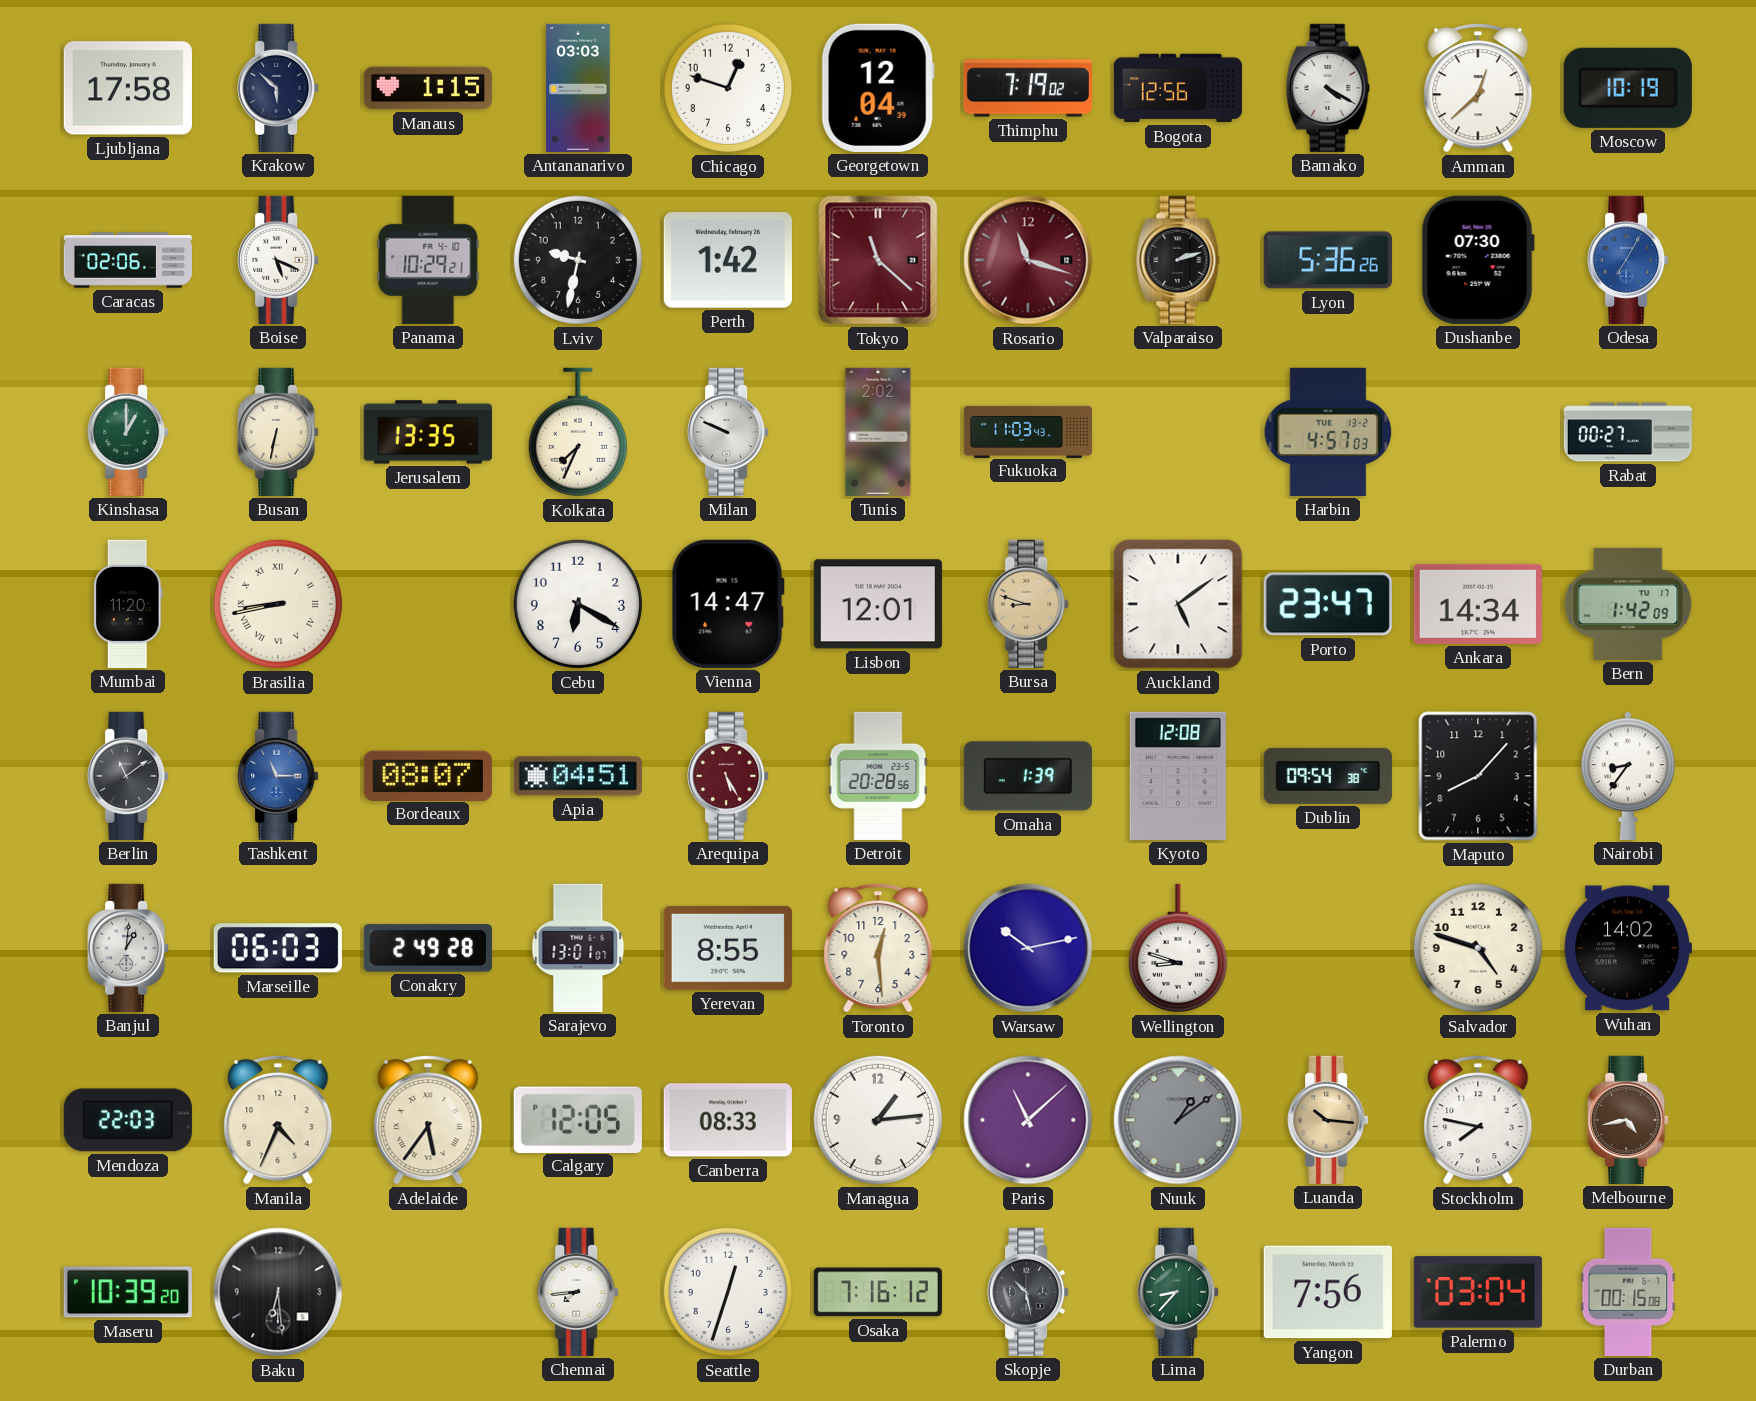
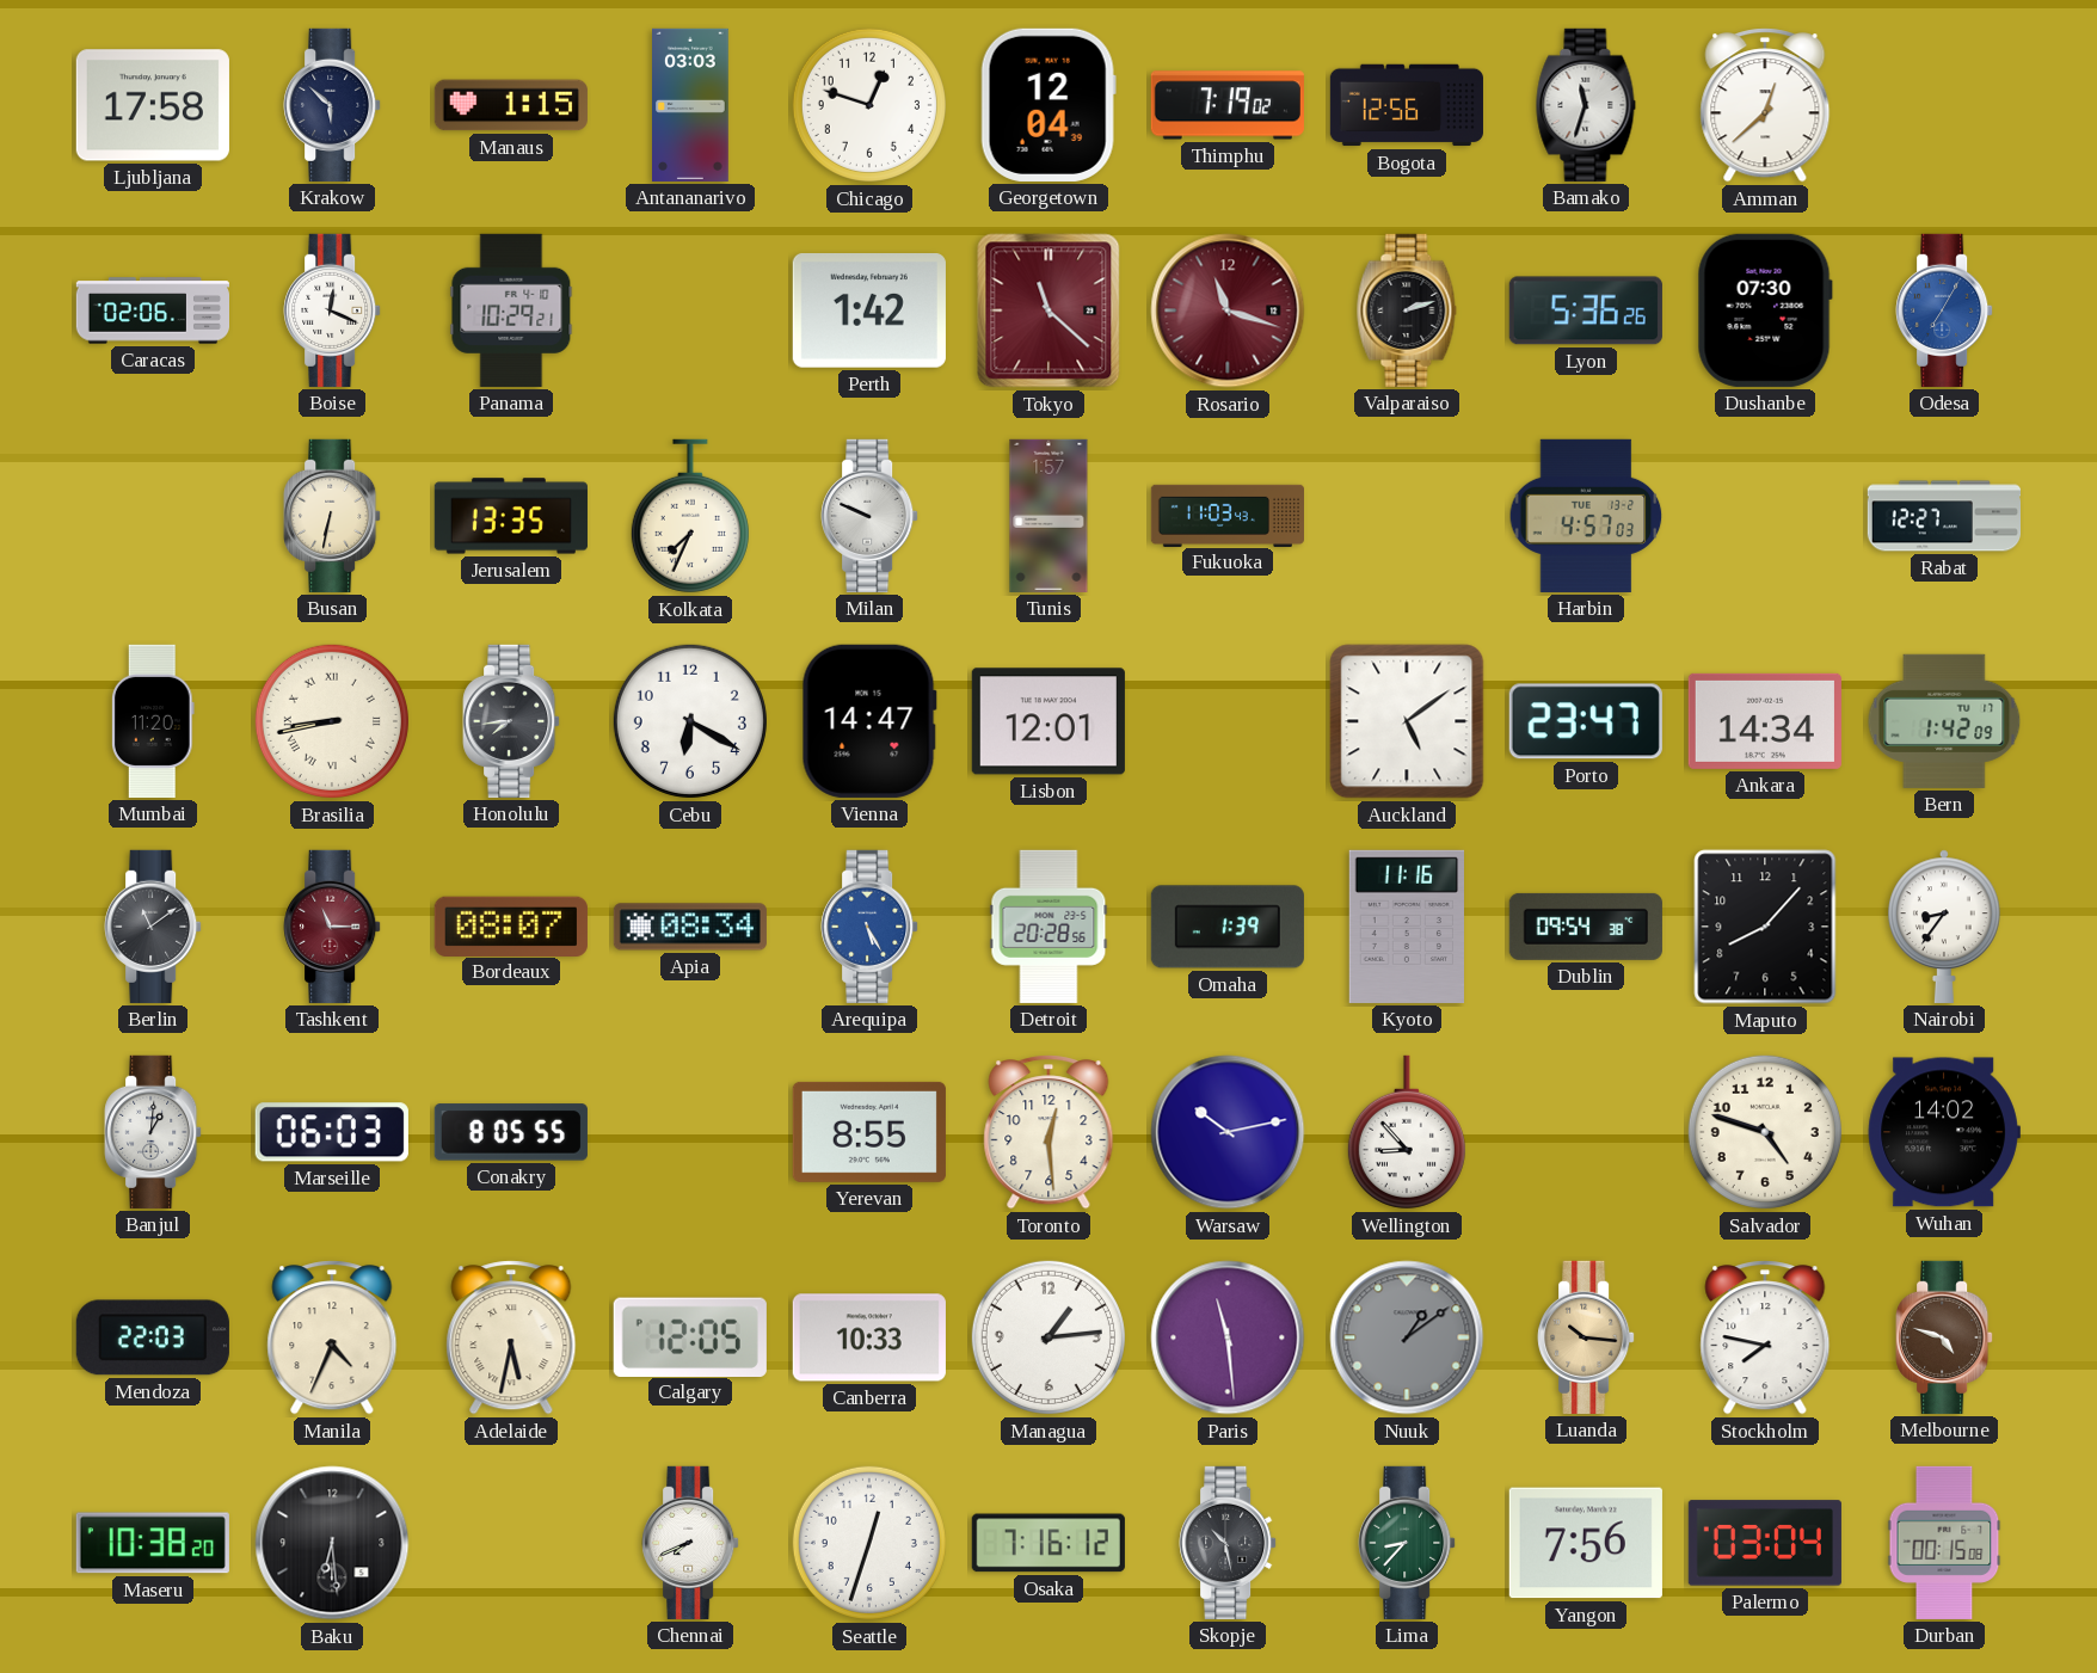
Bamako: 4:20 -> 11:33 (1586, 105)
Moscow: 10:19 -> none (1628, 88)
Boise: 5:19 -> 12:19 (332, 310)
Lviv: 9:32 -> none (578, 260)
Kinshasa: 1:00 -> none (128, 432)
Tunis: 2:02 -> 1:57 (1048, 516)
Rabat: 00:27 -> 12:27 (1943, 516)
Honolulu: none -> 7:44 (511, 721)
Bursa: 8:48 -> none (1028, 604)
Tashkent dial: blue -> burgundy (332, 927)
Apia: 04:51 -> 08:34 (690, 927)
Arequipa dial: burgundy -> blue (869, 927)
Kyoto: 12:08 -> 11:16 (1406, 927)
Conakry: 2:49 -> 8:05 (511, 1132)
Sarajevo: 13:01 -> none (578, 948)
Wellington: 8:48 -> 8:53 (1407, 1132)
Adelaide: 5:36 -> 5:32 (511, 1337)
Canberra: 08:33 -> 10:33 (869, 1337)
Paris: 11:08 -> 11:29 (1228, 1337)
Melbourne: 4:43 -> 4:48 (1944, 1337)
Maseru: 10:39 -> 10:38 (153, 1543)
Chennai: 7:44 -> 7:41 (690, 1543)
